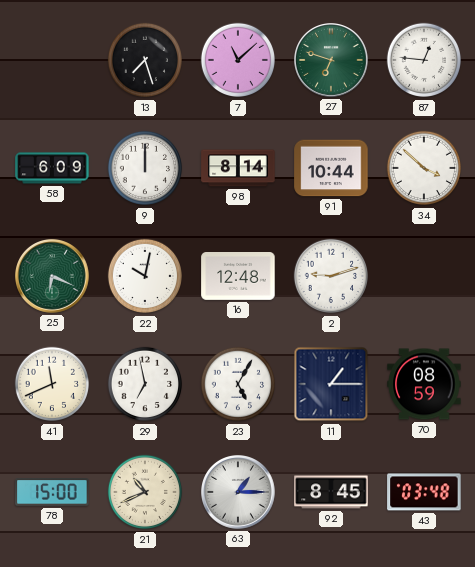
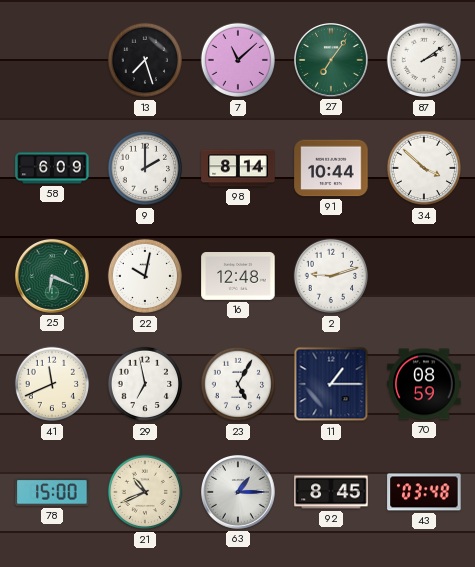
27: 6:48 -> 7:06 (332, 61)
87: 12:46 -> 2:09 (424, 60)
9: 12:00 -> 2:00 (145, 168)
